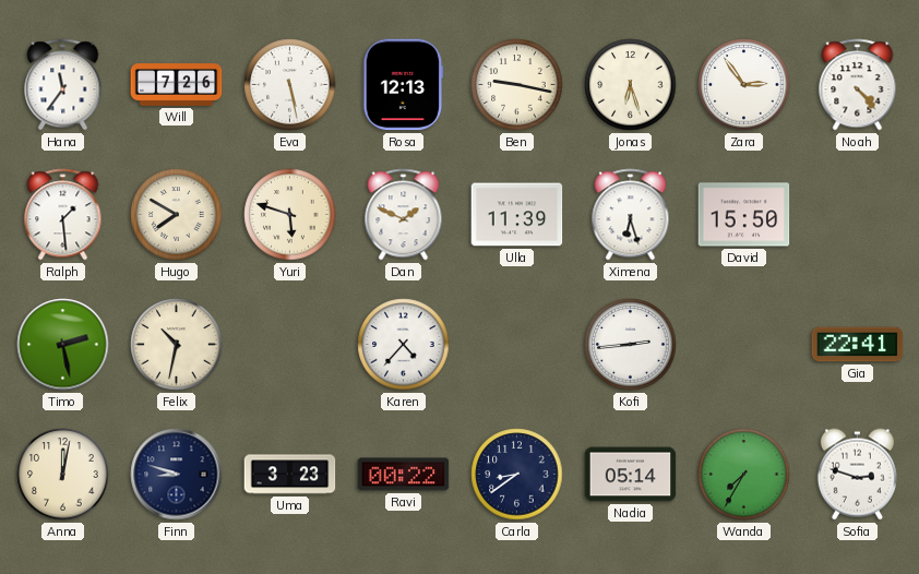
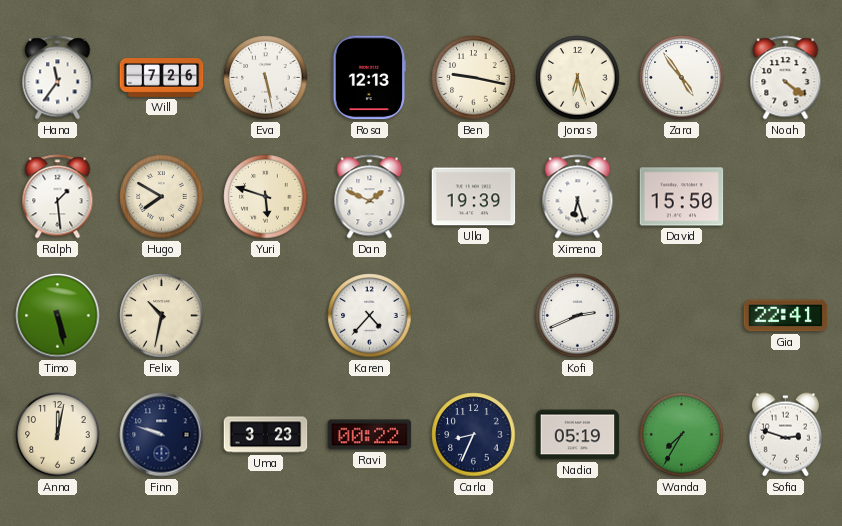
Zara: 2:54 -> 4:54 (682, 78)
Noah: 4:23 -> 4:21 (786, 78)
Ulla: 11:39 -> 19:39 (474, 197)
Timo: 2:28 -> 5:28 (58, 316)
Kofi: 2:44 -> 2:41 (578, 316)
Finn: 8:48 -> 9:48 (162, 435)
Carla: 8:39 -> 8:34 (474, 435)
Nadia: 05:14 -> 05:19 (578, 435)
